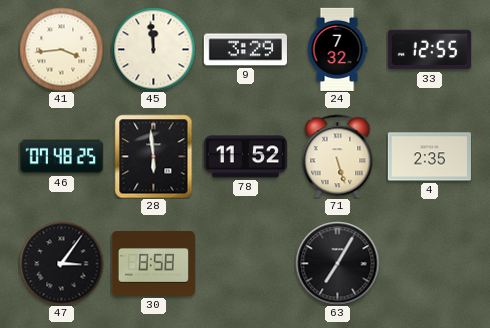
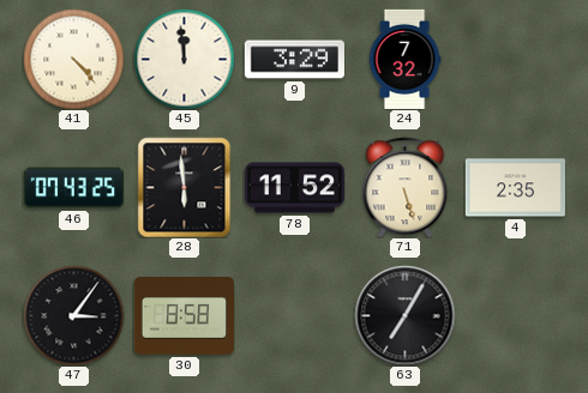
41: 3:44 -> 4:23 (73, 59)
33: 12:55 -> none (429, 50)
46: 07:48 -> 07:43 (73, 188)
